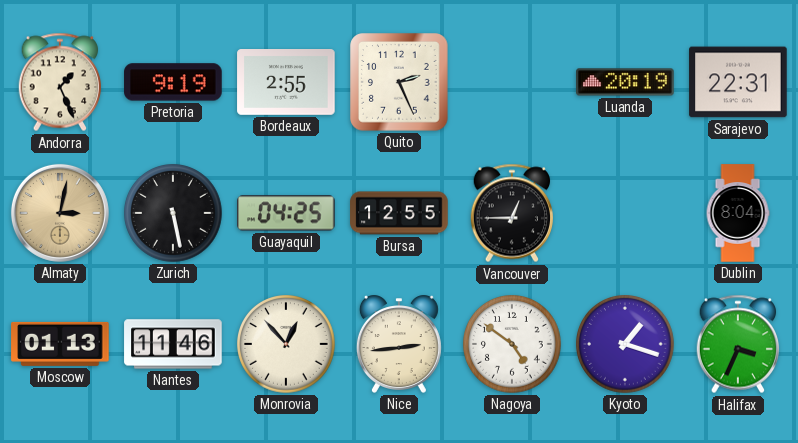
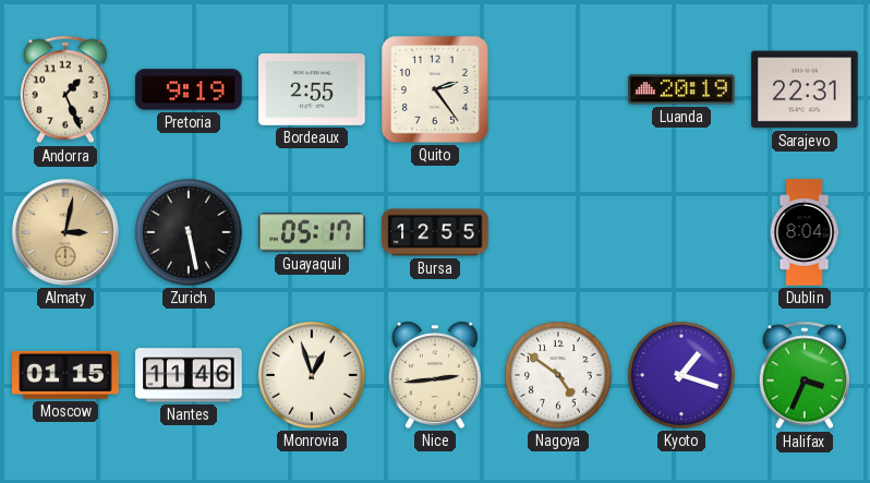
Quito: 2:26 -> 2:24 (435, 89)
Guayaquil: 04:25 -> 05:17 (312, 232)
Vancouver: 12:45 -> none (511, 213)
Moscow: 01:13 -> 01:15 (65, 375)
Monrovia: 12:53 -> 12:57 (312, 375)
